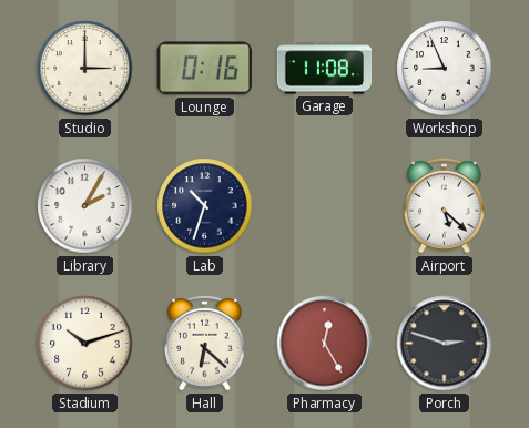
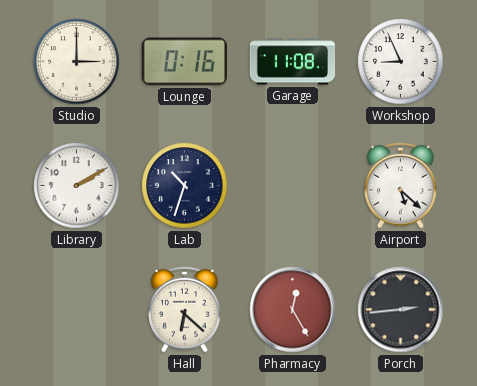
Library: 2:05 -> 2:10 (77, 186)
Stadium: 10:12 -> none (85, 344)
Porch: 2:48 -> 2:44 (401, 310)
